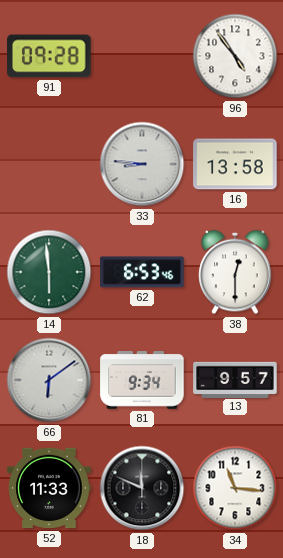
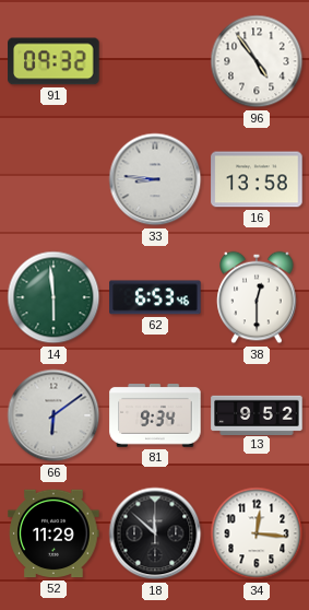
91: 09:28 -> 09:32 (54, 61)
13: 9:57 -> 9:52 (257, 414)
52: 11:33 -> 11:29 (54, 533)
18: 11:49 -> 11:52 (155, 533)
34: 11:16 -> 12:16 (257, 533)
